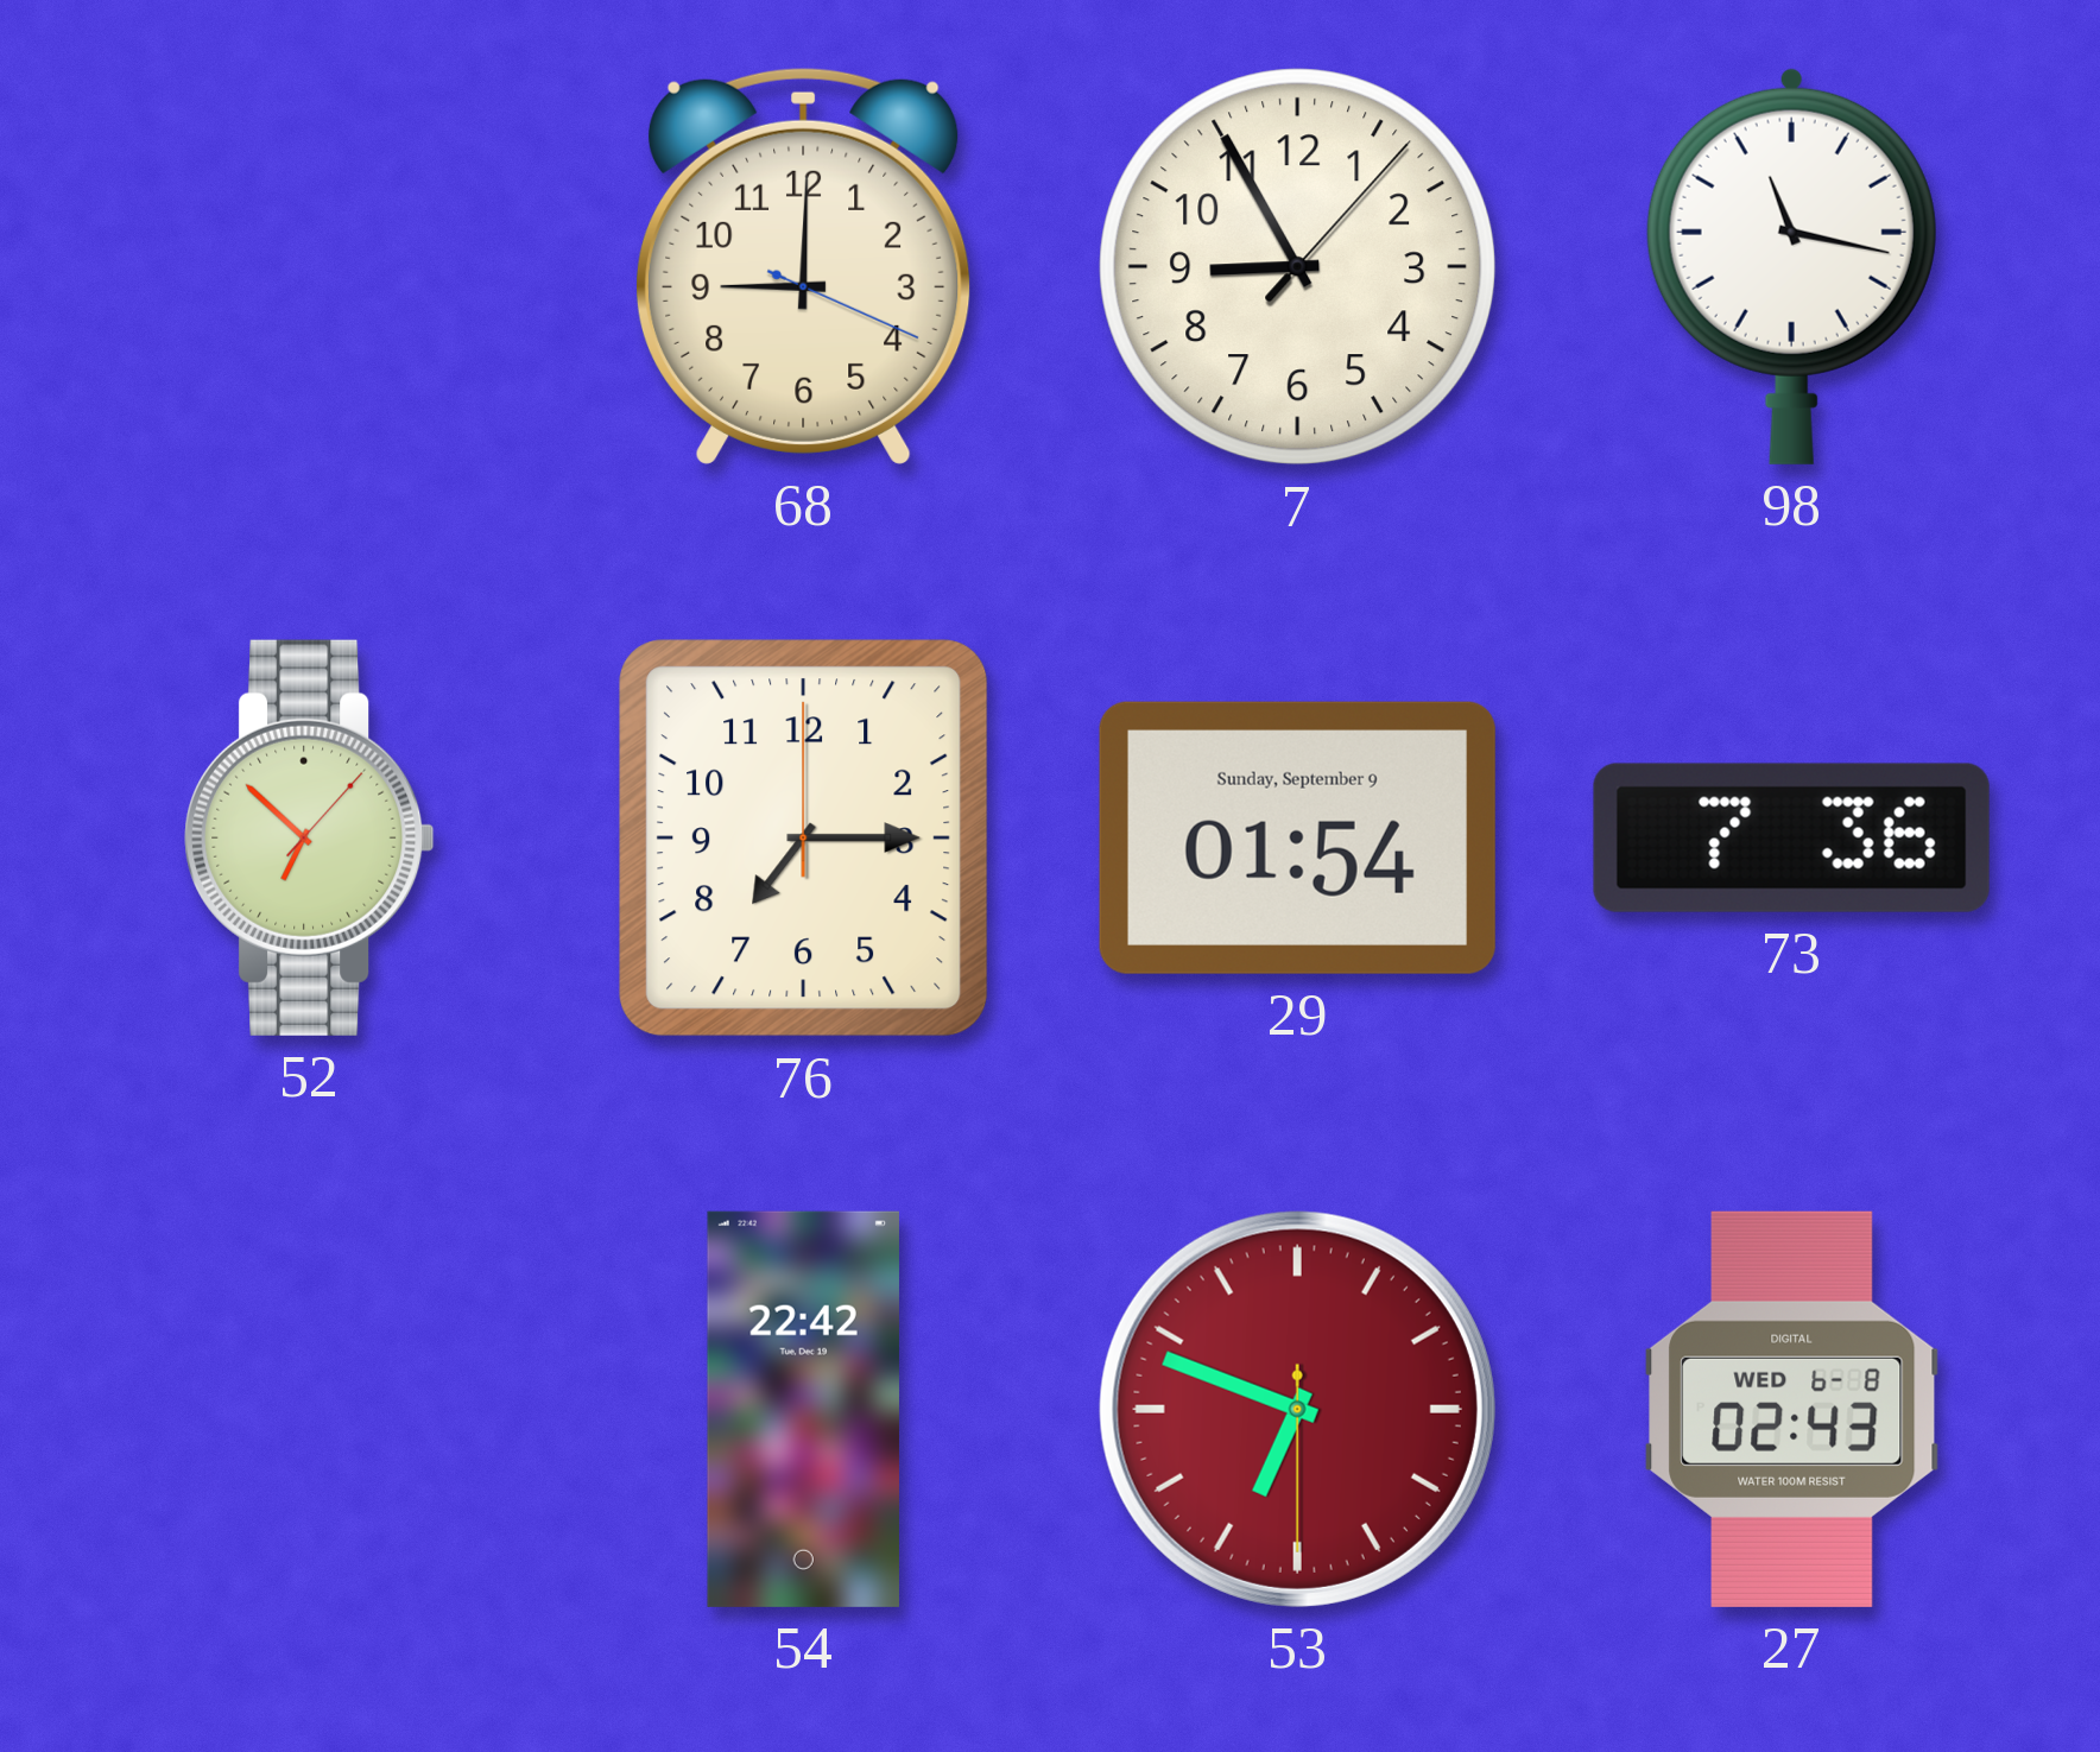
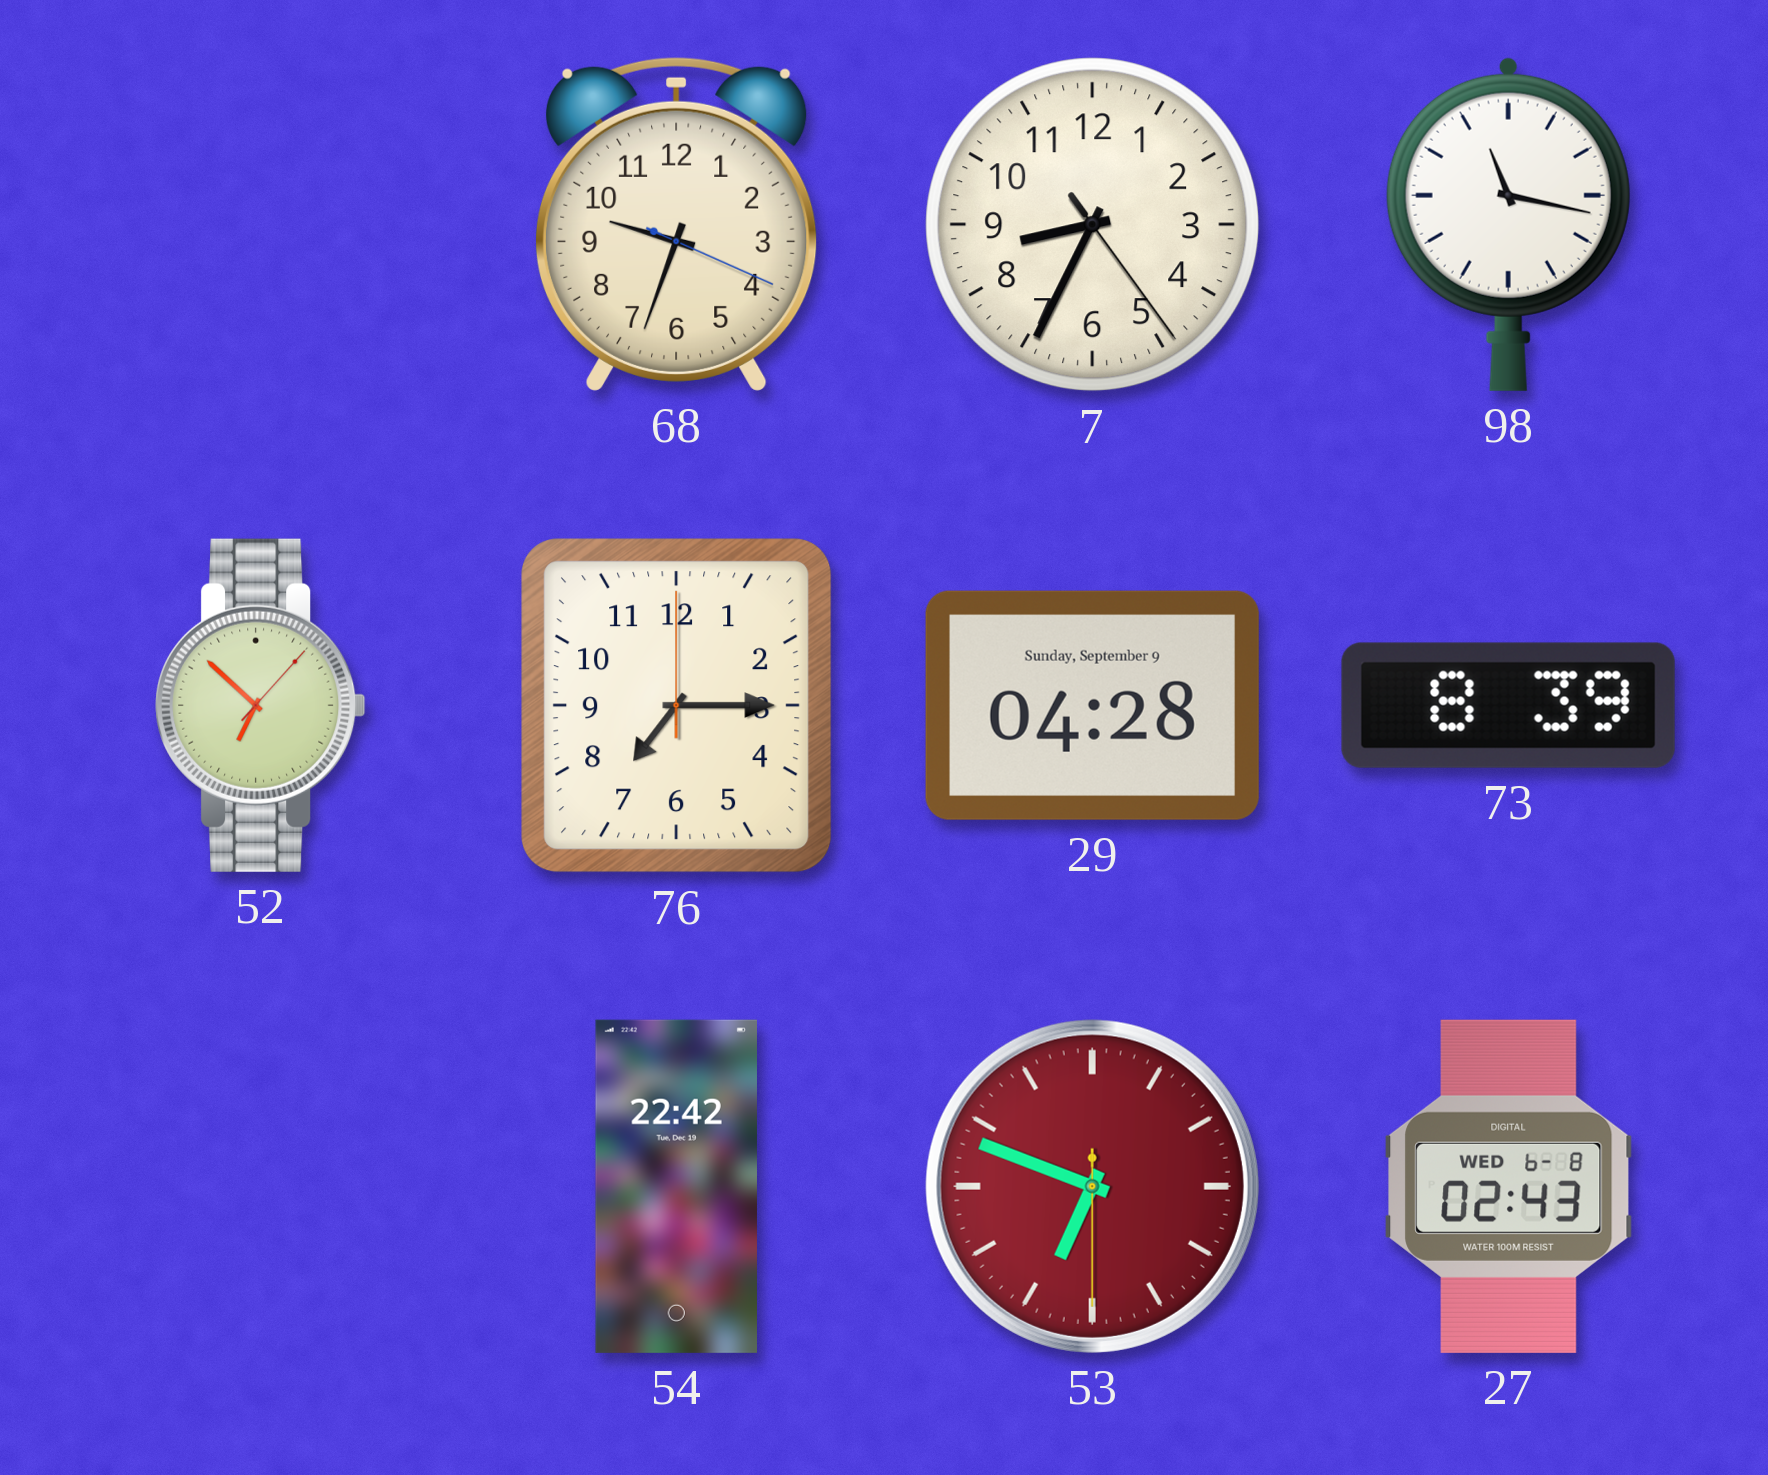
68: 9:00 -> 9:33 (676, 224)
7: 8:55 -> 8:34 (1093, 225)
29: 01:54 -> 04:28 (1092, 705)
73: 7:36 -> 8:39 (1508, 705)
